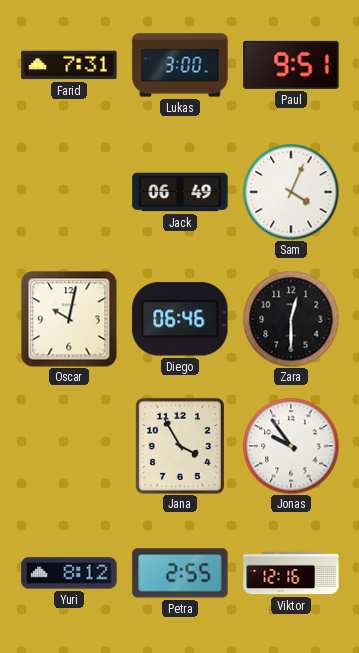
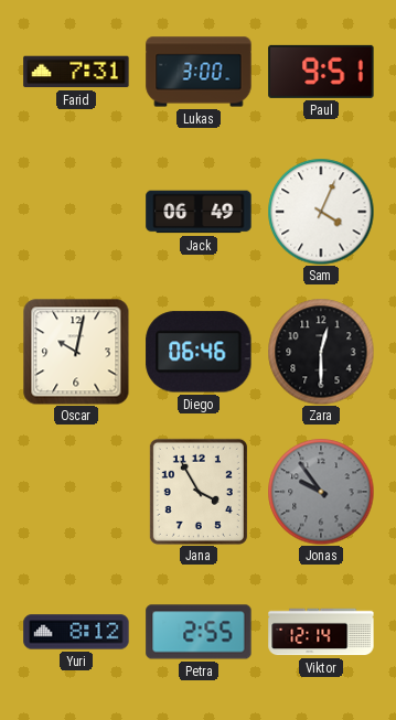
Jonas dial: white -> grey (321, 492)
Viktor: 12:16 -> 12:14 (321, 632)
